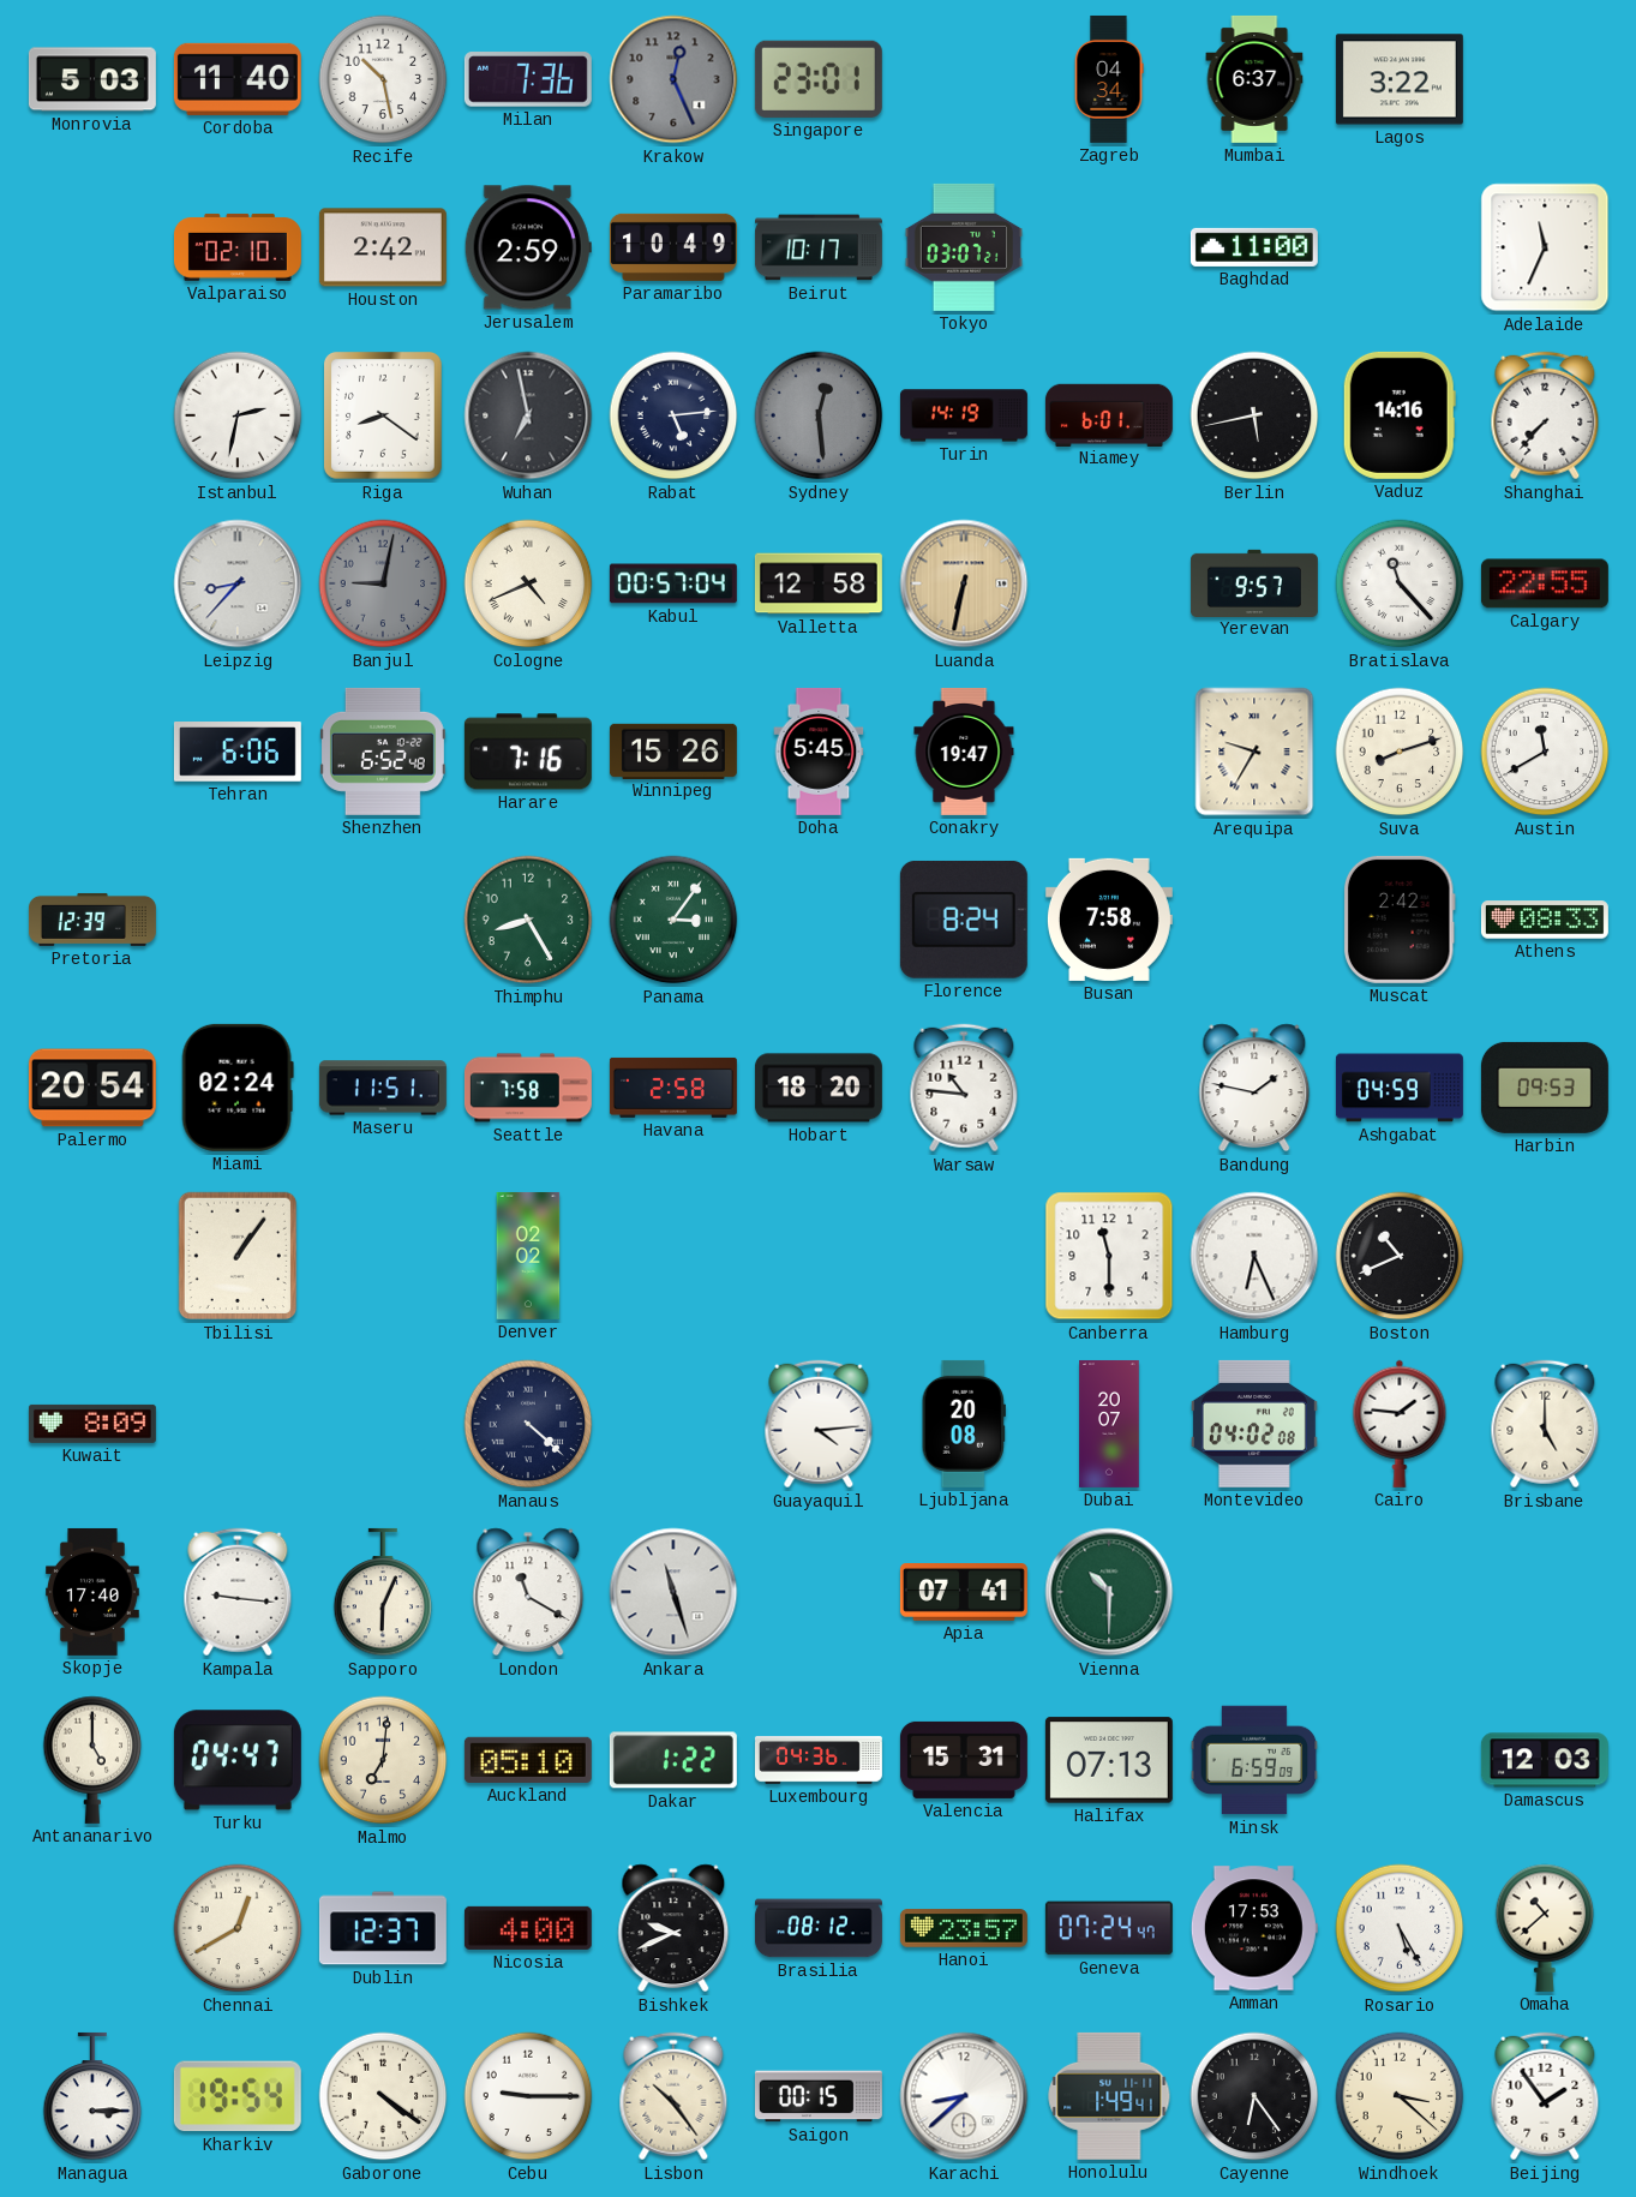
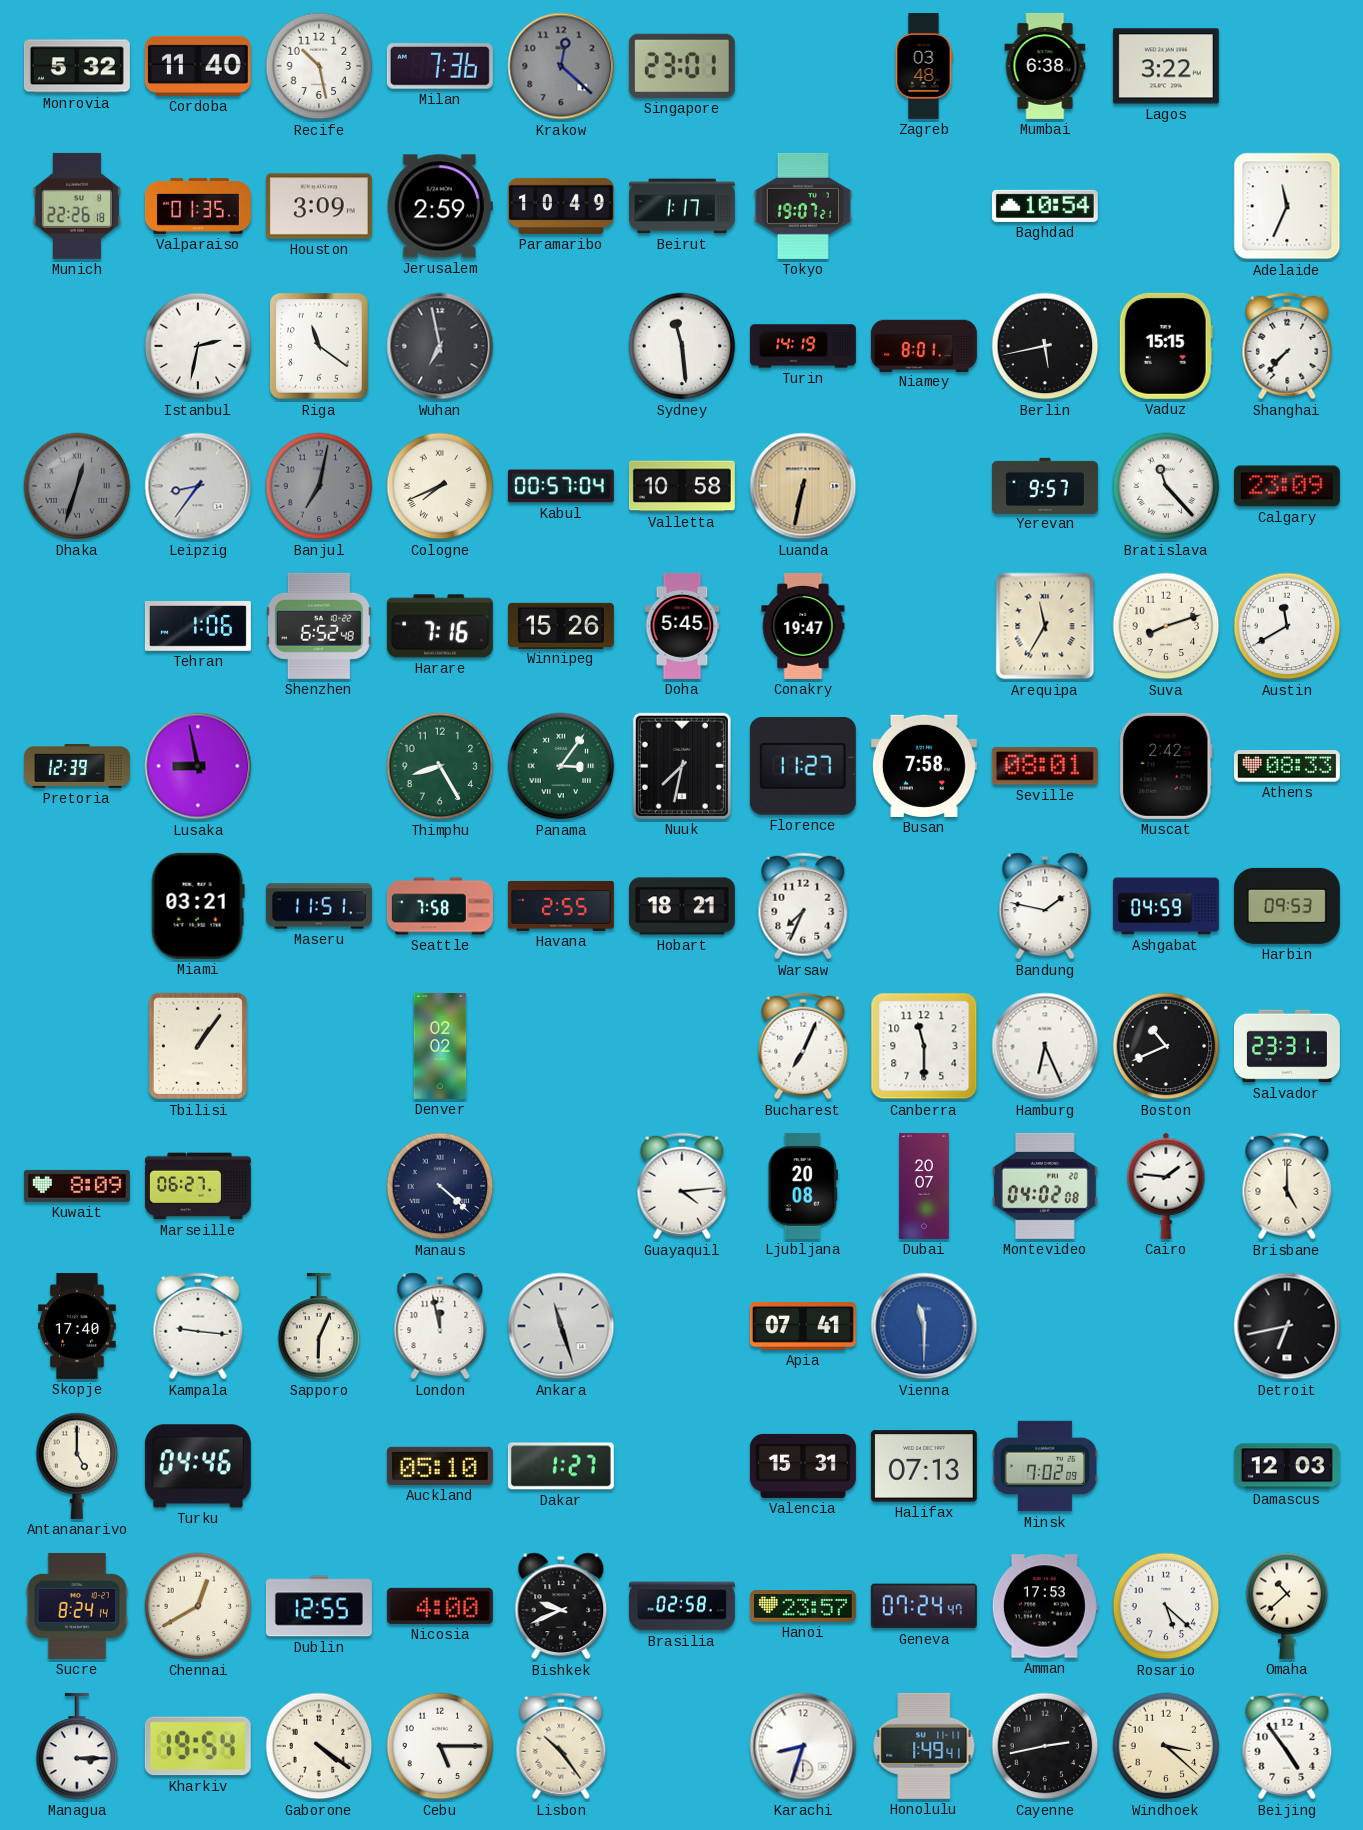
Monrovia: 5:03 -> 5:32 (77, 66)
Krakow: 12:26 -> 12:22 (561, 66)
Zagreb: 04:34 -> 03:48 (924, 66)
Mumbai: 6:37 -> 6:38 (1045, 66)
Munich: none -> 22:26 (77, 206)
Valparaiso: 02:10 -> 01:35 (198, 206)
Houston: 2:42 -> 3:09 (319, 206)
Beirut: 10:17 -> 1:17 (682, 206)
Tokyo: 03:07 -> 19:07 (803, 206)
Baghdad: 11:00 -> 10:54 (1045, 206)
Riga: 8:21 -> 11:21 (319, 347)
Rabat: 5:14 -> none (673, 415)
Sydney: 12:29 -> 11:29 (682, 346)
Sydney dial: grey -> white (682, 346)
Niamey: 6:01 -> 8:01 (924, 345)
Vaduz: 14:16 -> 15:15 (1166, 346)
Dhaka: none -> 12:33 (77, 486)
Leipzig: 8:37 -> 8:36 (198, 486)
Banjul: 9:02 -> 7:02 (319, 486)
Cologne: 4:41 -> 7:41 (440, 486)
Valletta: 12:58 -> 10:58 (682, 486)
Calgary: 22:55 -> 23:09 (1287, 486)
Tehran: 6:06 -> 1:06 (198, 627)
Arequipa: 9:35 -> 11:35 (1045, 626)
Lusaka: none -> 8:58 (198, 766)
Nuuk: none -> 7:32 (682, 766)
Florence: 8:24 -> 11:27 (803, 766)
Seville: none -> 08:01 (1045, 766)
Palermo: 20:54 -> none (92, 1088)
Miami: 02:24 -> 03:21 (198, 906)
Havana: 2:58 -> 2:55 (561, 906)
Hobart: 18:20 -> 18:21 (682, 906)
Warsaw: 10:46 -> 7:34 (803, 906)
Bucharest: none -> 7:04 (803, 1046)
Salvador: none -> 23:31 (1287, 1046)
Marseille: none -> 06:27 (198, 1186)
London: 11:20 -> 11:58 (440, 1326)
Vienna: 10:30 -> 11:30 (924, 1326)
Vienna dial: green -> blue (924, 1326)
Detroit: none -> 6:43 (1287, 1326)
Turku: 04:47 -> 04:46 (198, 1466)
Malmo: 7:01 -> none (383, 1760)
Dakar: 1:22 -> 1:27 (561, 1466)
Luxembourg: 04:36 -> none (819, 1760)
Minsk: 6:59 -> 7:02 (1045, 1466)
Sucre: none -> 8:24 (77, 1606)
Dublin: 12:37 -> 12:55 (319, 1606)
Brasilia: 08:12 -> 02:58 (682, 1606)
Rosario: 5:25 -> 5:22 (1166, 1606)
Cebu: 9:15 -> 5:15 (440, 1746)
Saigon: 00:15 -> none (819, 2096)
Karachi: 8:38 -> 8:33 (803, 1746)
Cayenne: 6:24 -> 2:43 (1045, 1746)
Beijing: 1:54 -> 4:54 (1287, 1746)
